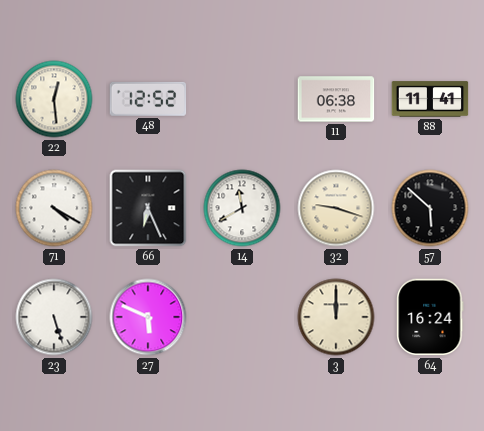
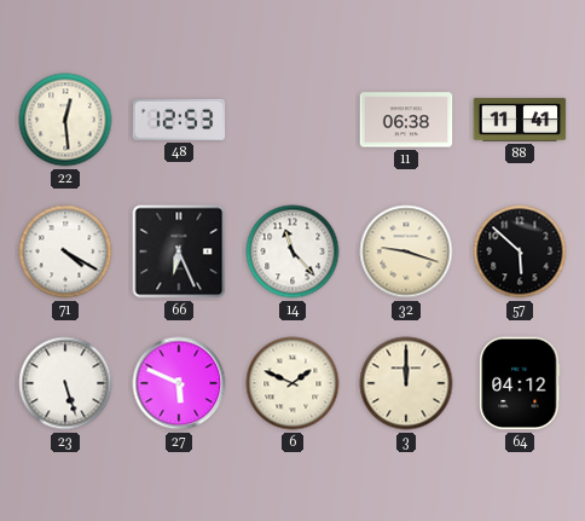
48: 12:52 -> 12:53 (179, 120)
14: 11:40 -> 11:23 (292, 251)
6: none -> 1:49 (292, 383)
64: 16:24 -> 04:12 (520, 383)
